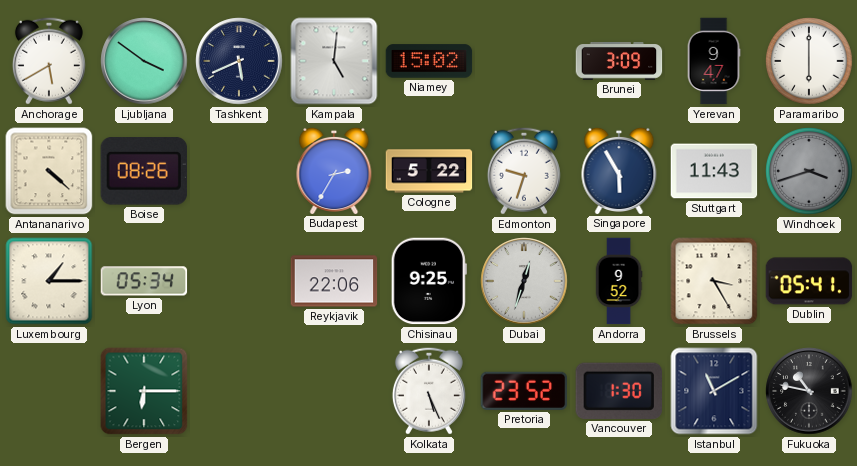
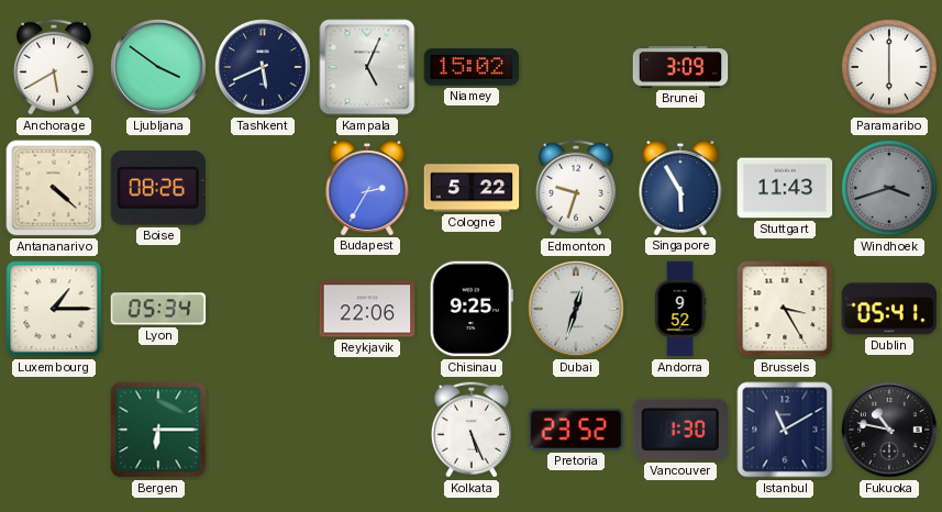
Kampala: 5:01 -> 5:04 (367, 67)
Yerevan: 9:47 -> none (714, 61)
